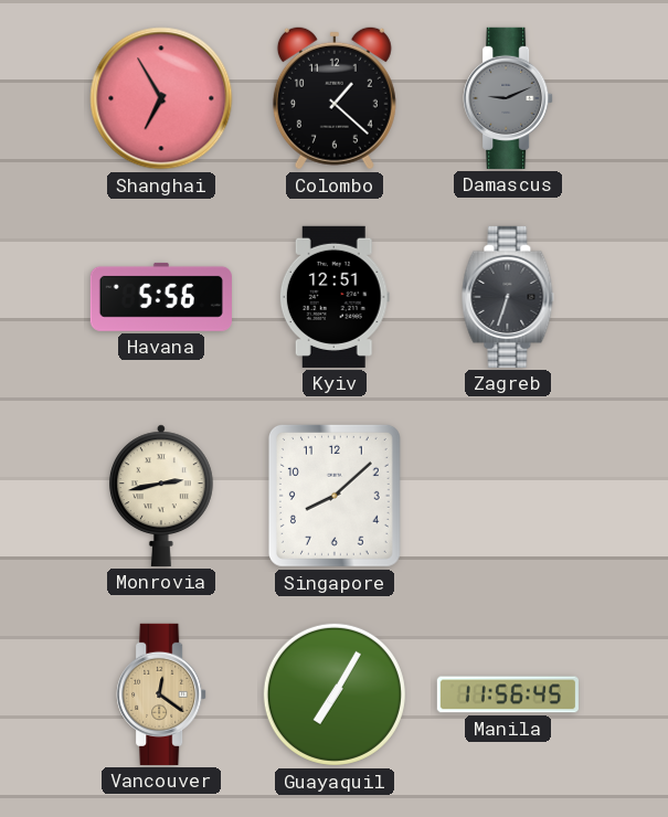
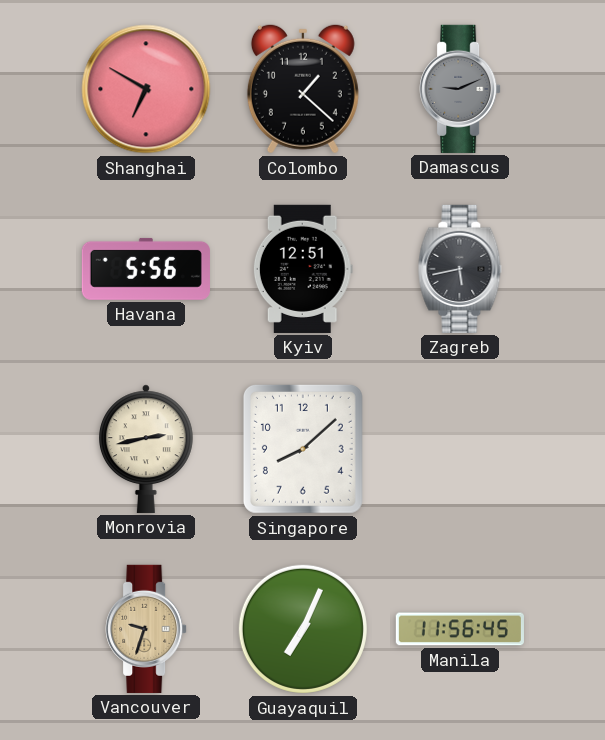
Shanghai: 6:55 -> 6:50 (146, 89)
Zagreb: 6:33 -> 5:43 (460, 269)
Vancouver: 12:21 -> 9:33 (146, 629)
Guayaquil: 7:05 -> 7:04 (303, 629)
